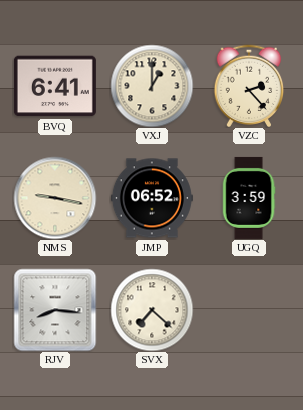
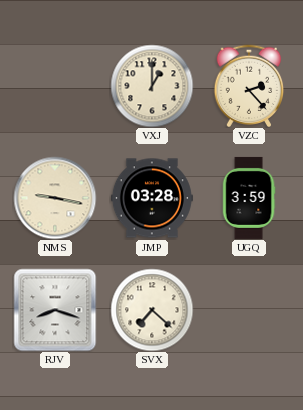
BVQ: 6:41 -> none (55, 86)
JMP: 06:52 -> 03:28 (152, 198)
RJV: 8:16 -> 8:18 (55, 310)
